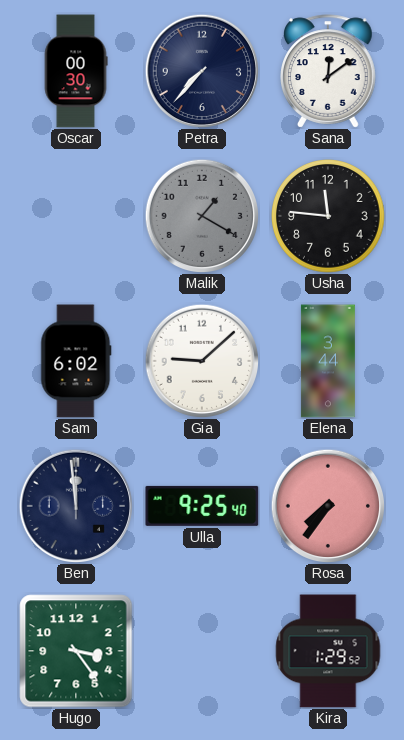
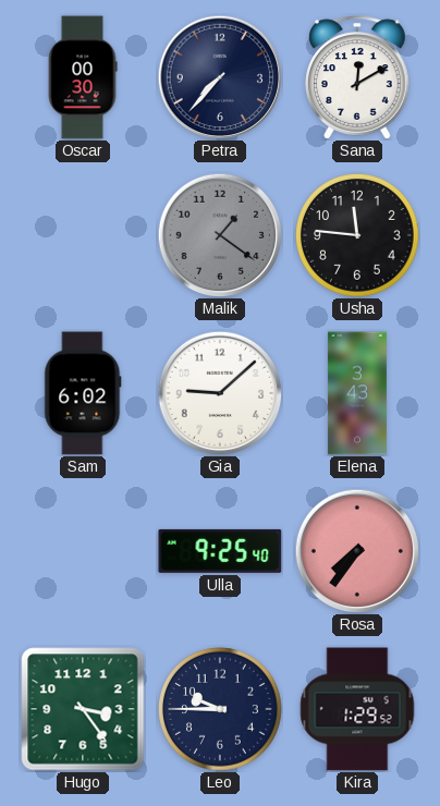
Sana: 12:09 -> 12:10 (358, 77)
Malik: 1:20 -> 1:21 (219, 234)
Elena: 3:44 -> 3:43 (357, 393)
Ben: 11:59 -> none (75, 505)
Leo: none -> 9:45 (220, 709)
